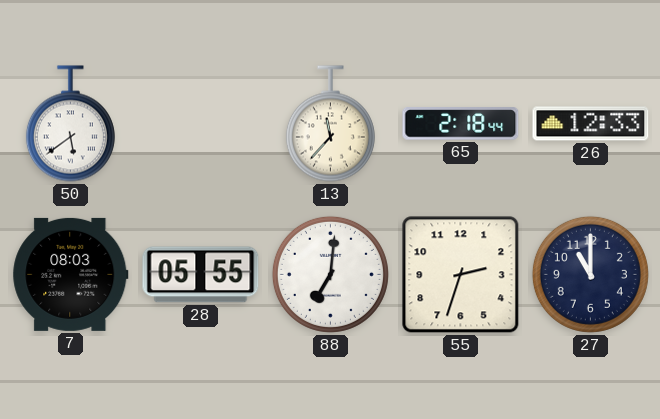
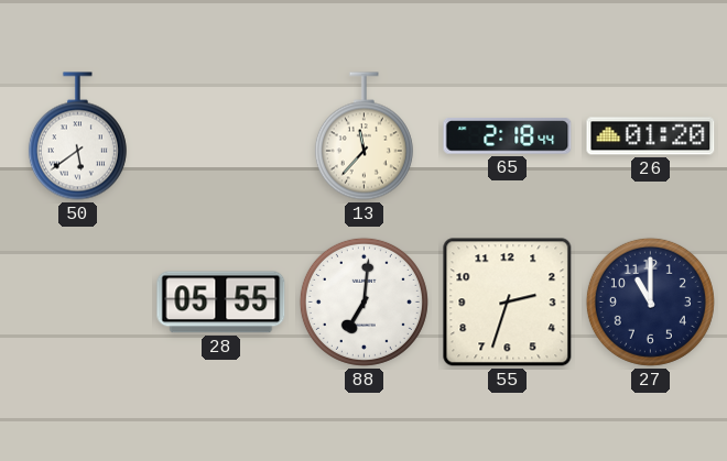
26: 12:33 -> 01:20 (651, 136)
7: 08:03 -> none (71, 274)
